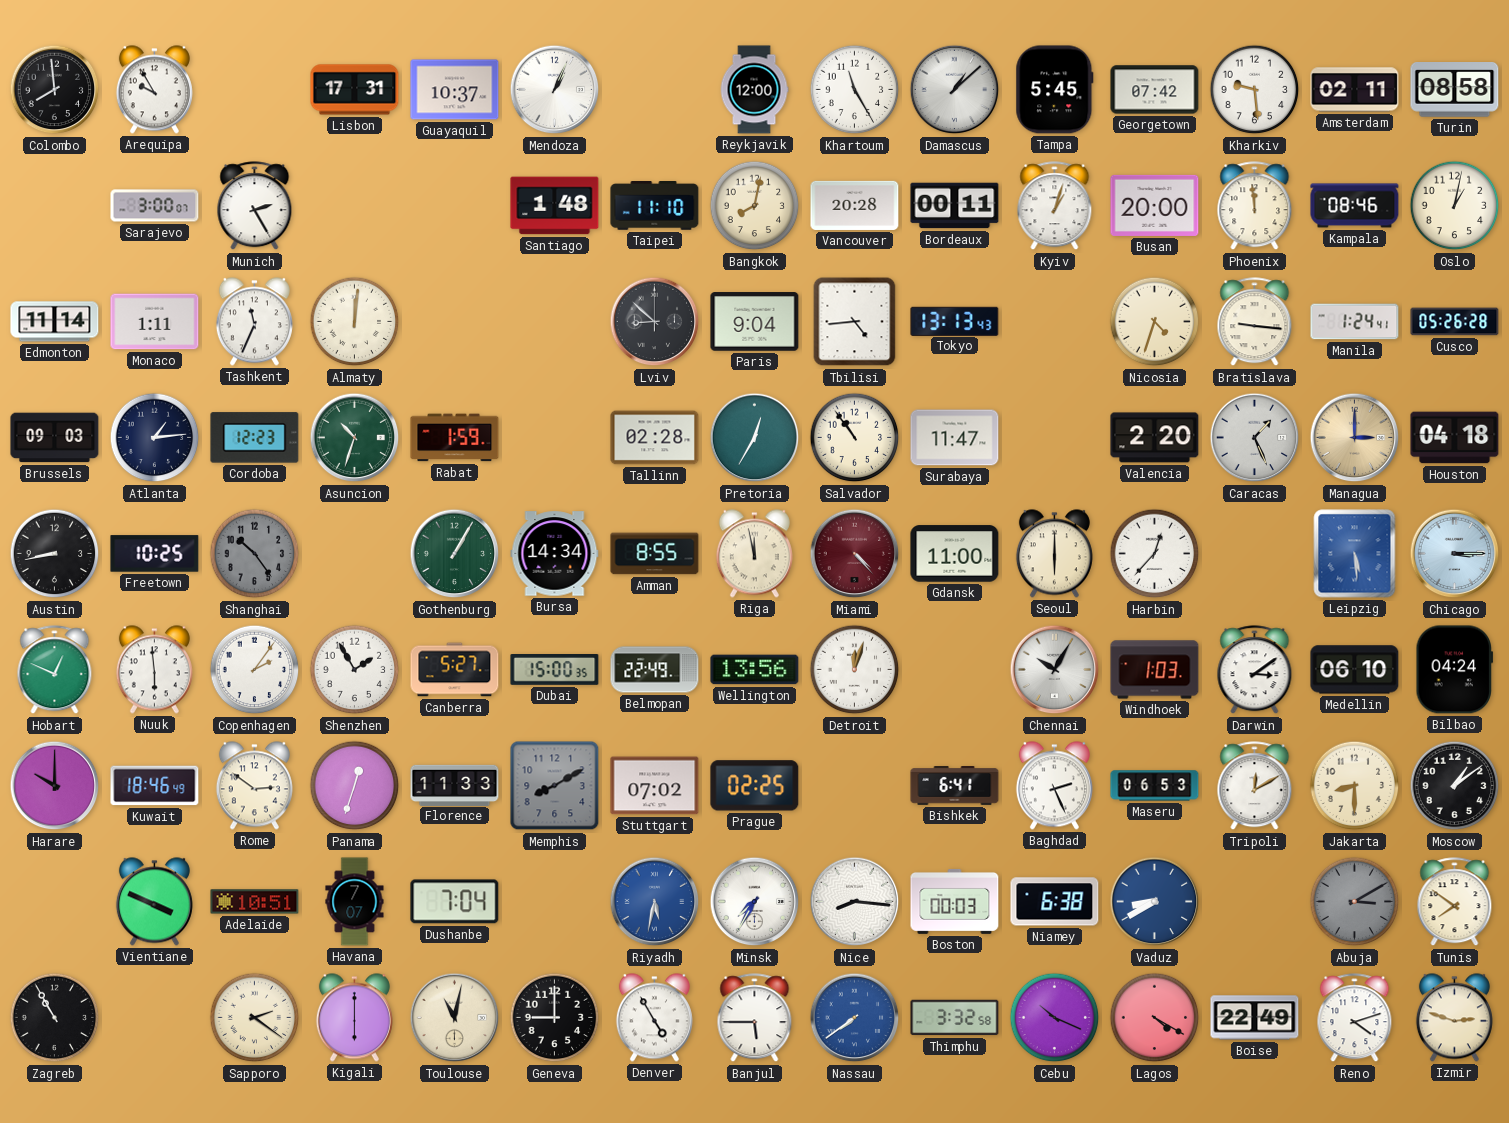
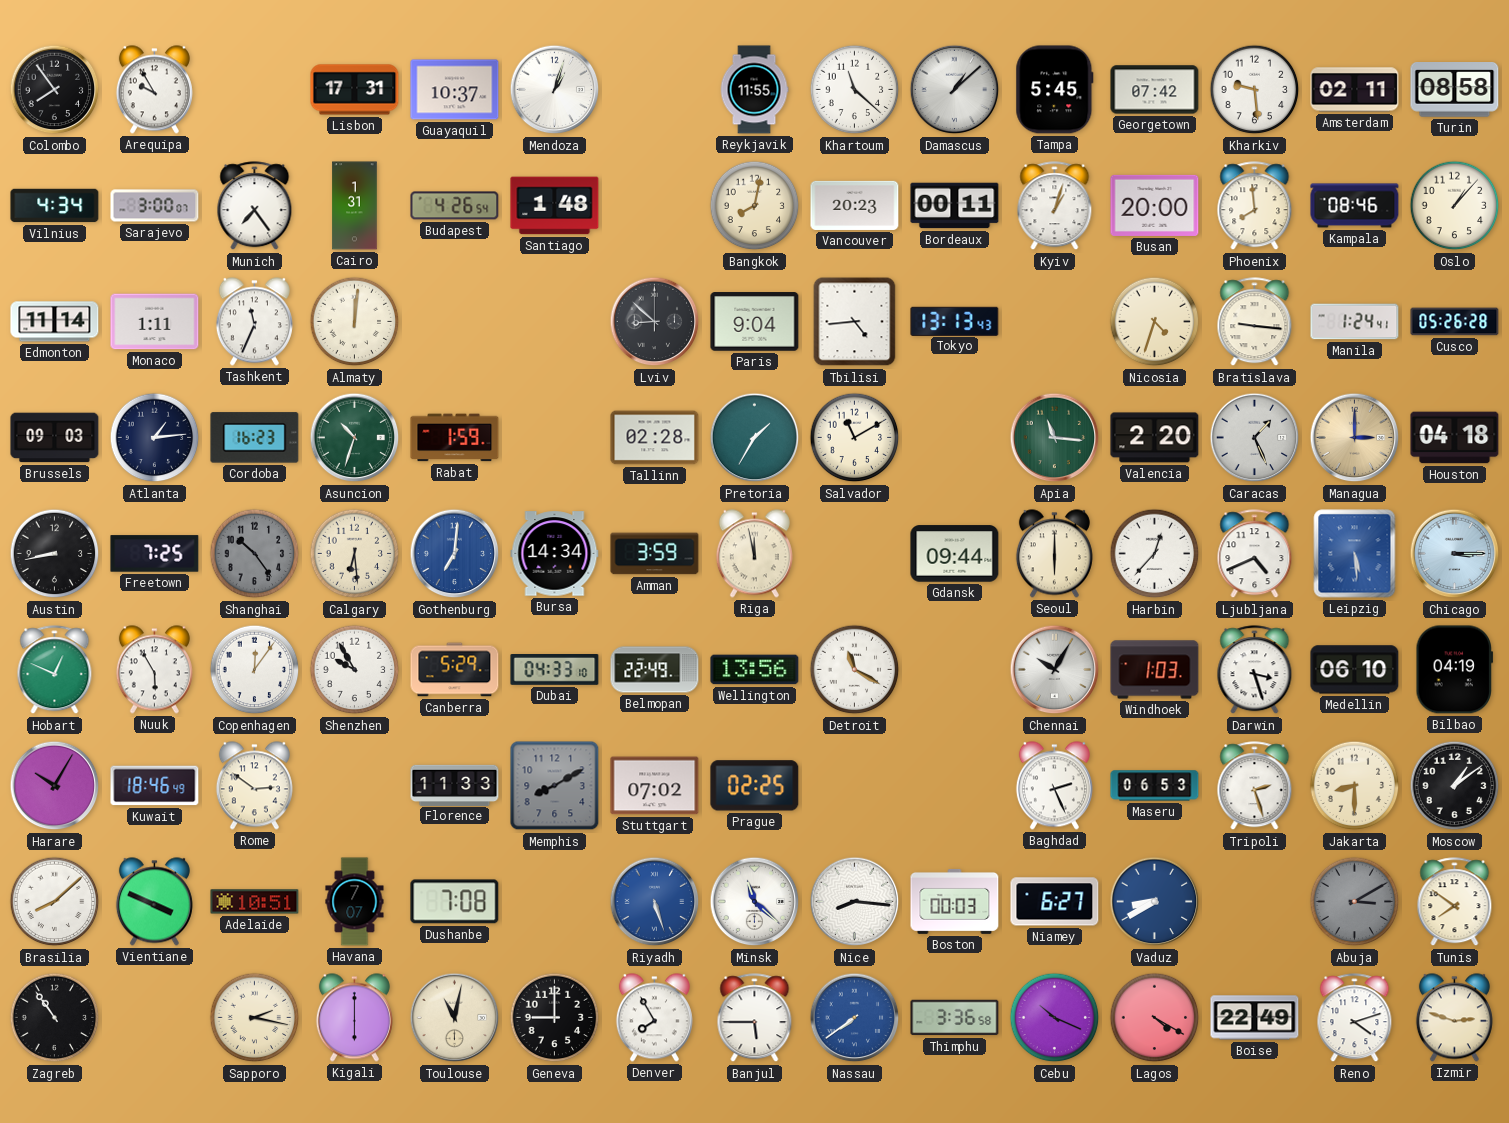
Colombo: 7:59 -> 7:54 (55, 90)
Mendoza: 1:04 -> 1:03 (555, 90)
Reykjavik: 12:00 -> 11:55 (754, 90)
Khartoum: 11:25 -> 11:22 (855, 90)
Vilnius: none -> 4:34 (55, 206)
Munich: 2:25 -> 7:24 (255, 206)
Cairo: none -> 1:31 (355, 206)
Budapest: none -> 4:26 (455, 206)
Taipei: 11:10 -> none (655, 206)
Vancouver: 20:28 -> 20:23 (855, 205)
Phoenix: 11:59 -> 7:59 (1255, 206)
Oslo: 1:02 -> 1:07 (1455, 206)
Cordoba: 12:23 -> 16:23 (255, 438)
Pretoria: 12:35 -> 1:35 (755, 438)
Salvador: 10:54 -> 11:10 (855, 438)
Surabaya: 11:47 -> none (955, 438)
Apia: none -> 11:16 (1055, 438)
Freetown: 10:25 -> 7:25 (155, 554)
Calgary: none -> 6:29 (355, 554)
Gothenburg: 1:05 -> 7:01 (455, 554)
Gothenburg dial: green -> blue (455, 554)
Amman: 8:55 -> 3:59 (655, 554)
Miami: 4:23 -> none (855, 554)
Gdansk: 11:00 -> 09:44 (955, 554)
Ljubljana: none -> 4:41 (1255, 554)
Nuuk: 5:59 -> 5:55 (154, 670)
Copenhagen: 2:06 -> 12:06 (255, 670)
Shenzhen: 1:55 -> 9:55 (355, 670)
Canberra: 5:27 -> 5:29 (455, 670)
Dubai: 15:00 -> 04:33 (555, 670)
Detroit: 12:03 -> 11:20 (855, 670)
Darwin: 3:09 -> 3:27 (1255, 670)
Bilbao: 04:24 -> 04:19 (1455, 670)
Harare: 10:00 -> 10:05 (55, 786)
Panama: 12:33 -> none (355, 786)
Bishkek: 6:41 -> none (955, 786)
Tripoli: 12:10 -> 2:27 (1255, 786)
Brasilia: none -> 8:08 (55, 902)
Dushanbe: 7:04 -> 7:08 (455, 902)
Riyadh: 5:32 -> 5:27 (655, 902)
Minsk: 7:35 -> 11:22 (755, 902)
Niamey: 6:38 -> 6:27 (1055, 902)
Zagreb: 10:55 -> 10:54 (55, 1018)
Sapporo: 2:21 -> 2:17 (255, 1018)
Denver: 4:55 -> 7:55 (654, 1018)
Thimphu: 3:32 -> 3:36 (955, 1018)
